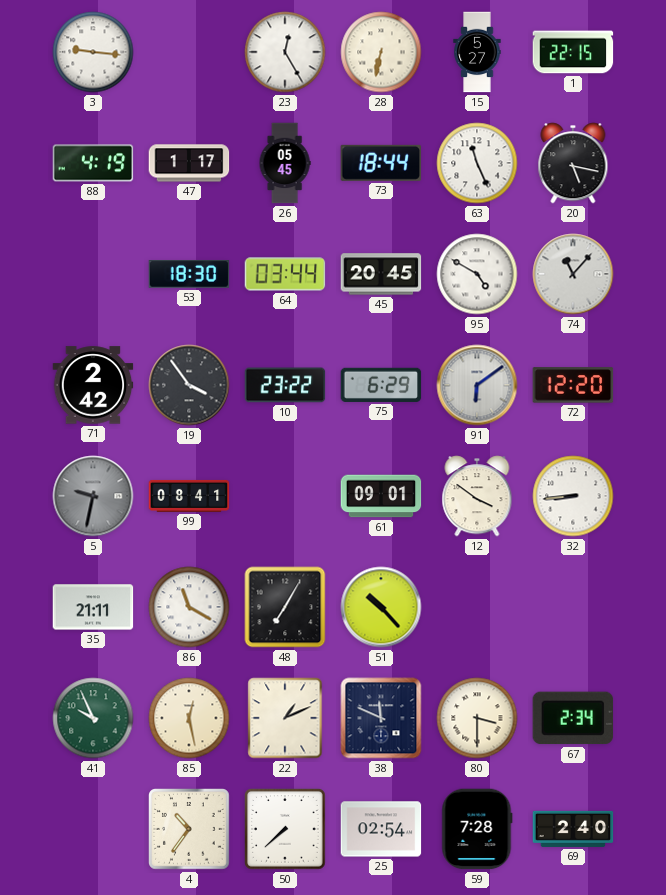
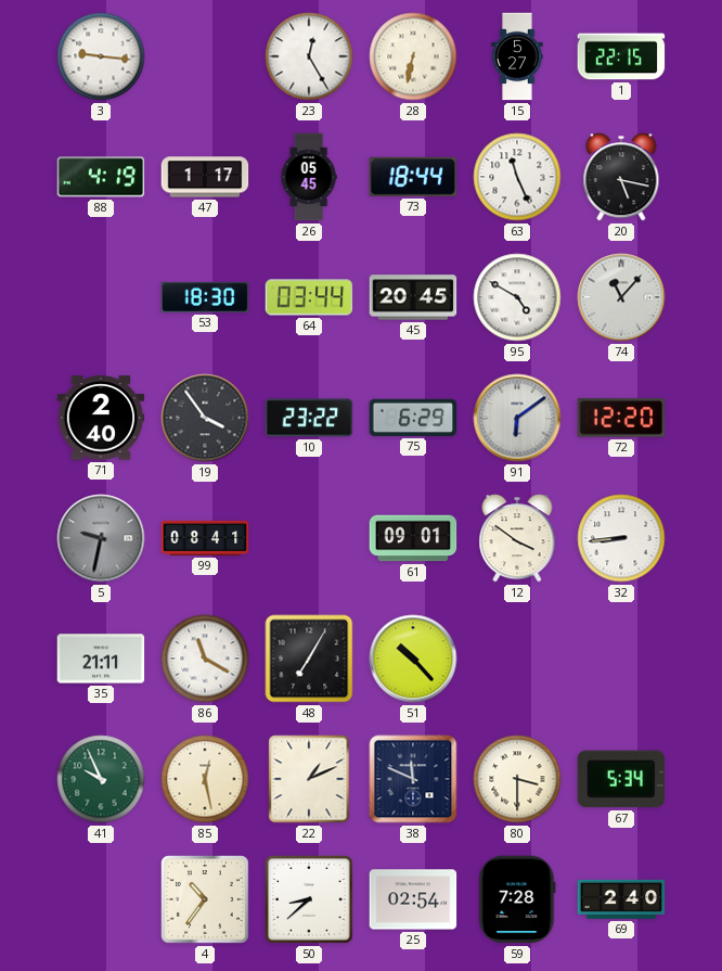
71: 2:42 -> 2:40 (101, 418)
67: 2:34 -> 5:34 (621, 779)
50: 7:38 -> 8:38 (310, 900)
